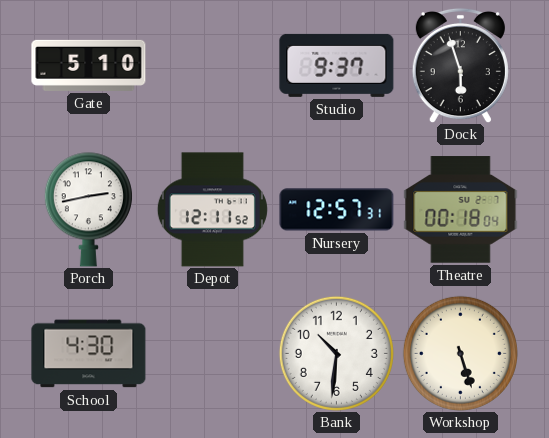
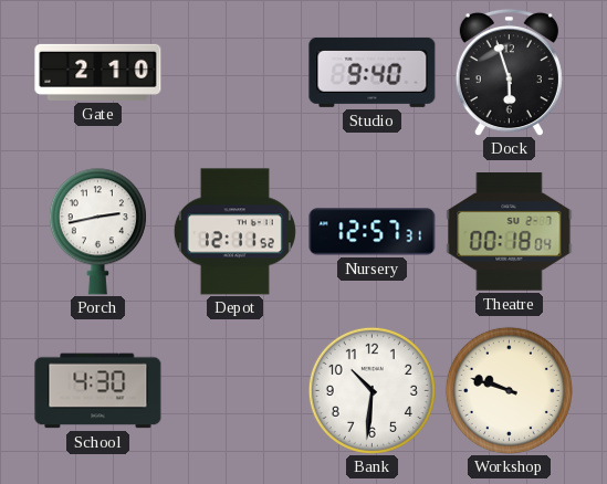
Gate: 5:10 -> 2:10 (98, 72)
Studio: 9:37 -> 9:40 (373, 72)
Workshop: 5:27 -> 9:48 (509, 390)
